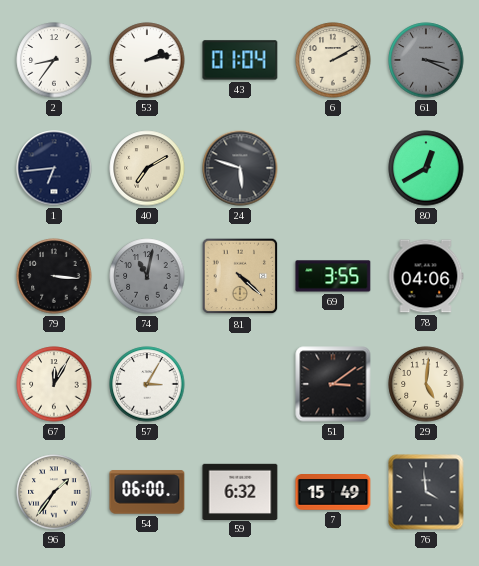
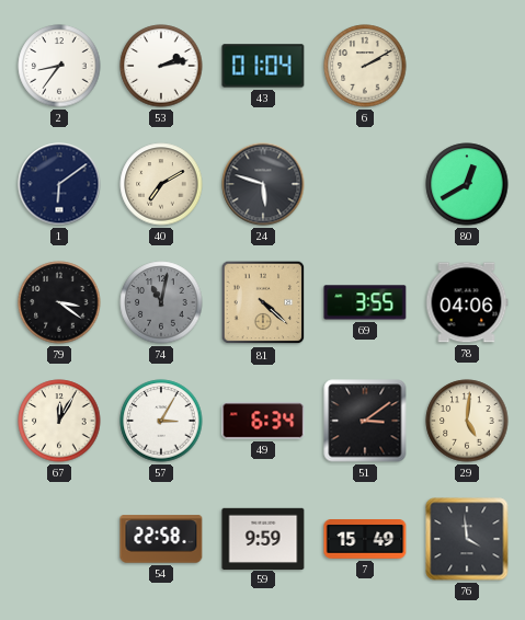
61: 3:19 -> none (426, 60)
1: 6:44 -> 6:09 (59, 184)
79: 3:16 -> 3:21 (59, 302)
49: none -> 6:34 (263, 421)
96: 1:36 -> none (54, 492)
54: 06:00 -> 22:58 (161, 539)
59: 6:32 -> 9:59 (263, 538)
